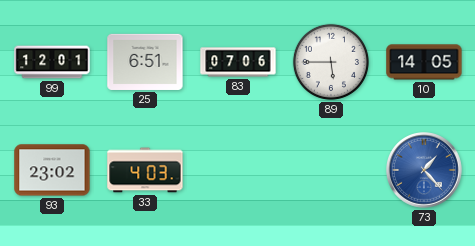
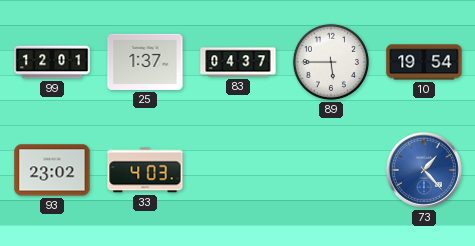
25: 6:51 -> 1:37 (145, 62)
83: 07:06 -> 04:37 (238, 62)
10: 14:05 -> 19:54 (424, 62)
